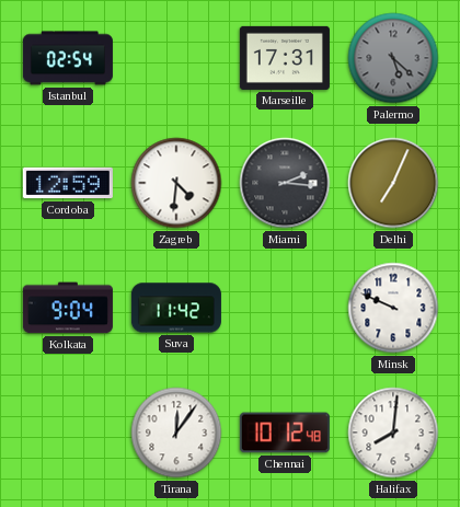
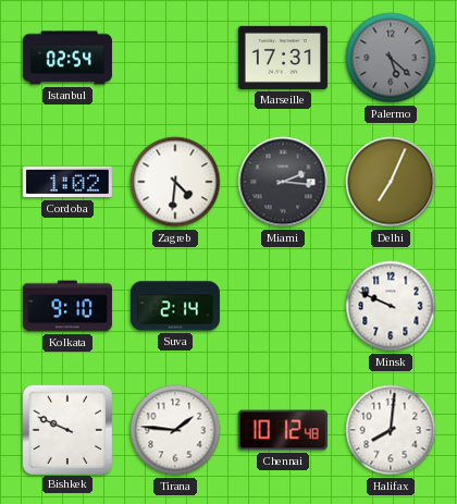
Cordoba: 12:59 -> 1:02 (67, 182)
Kolkata: 9:04 -> 9:10 (67, 306)
Suva: 11:42 -> 2:14 (175, 306)
Bishkek: none -> 9:49 (66, 429)
Tirana: 12:06 -> 1:46 (175, 430)
